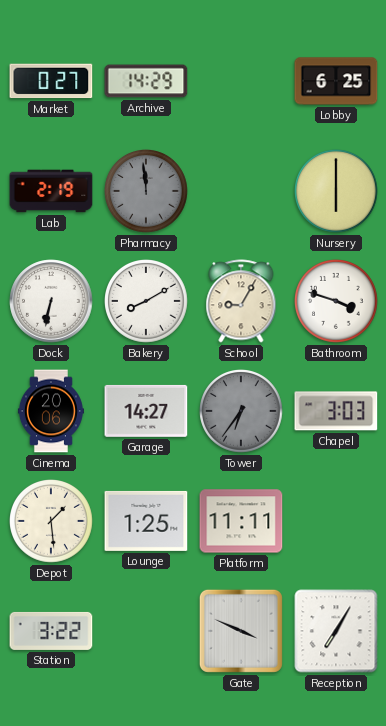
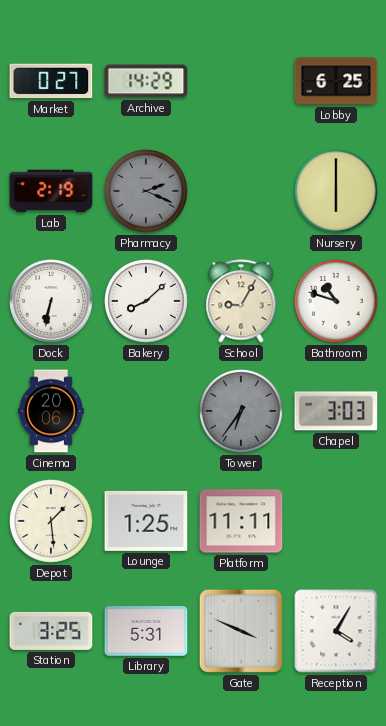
Pharmacy: 11:59 -> 2:19 (147, 192)
Bakery: 8:10 -> 8:08 (147, 302)
Bathroom: 3:48 -> 10:48 (337, 302)
Garage: 14:27 -> none (146, 411)
Station: 3:22 -> 3:25 (51, 631)
Library: none -> 5:31 (146, 631)
Reception: 7:05 -> 4:05 (336, 631)
